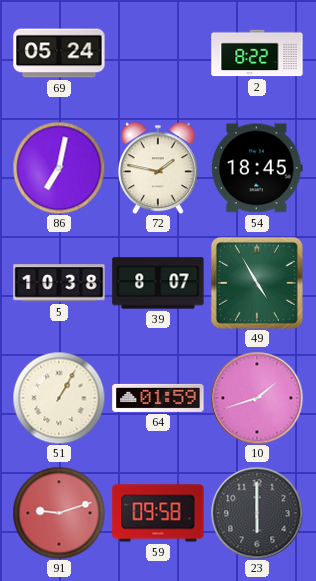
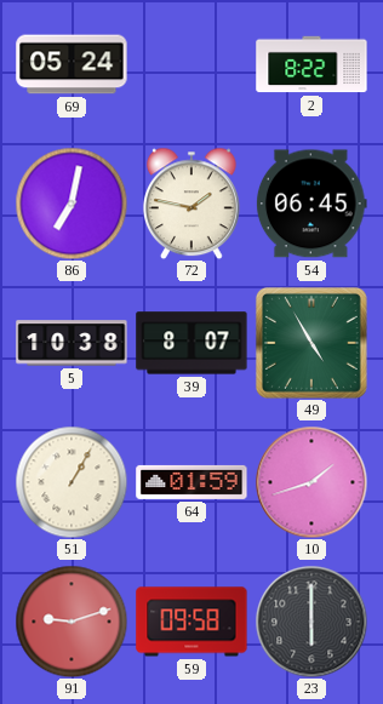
54: 18:45 -> 06:45 (311, 204)
